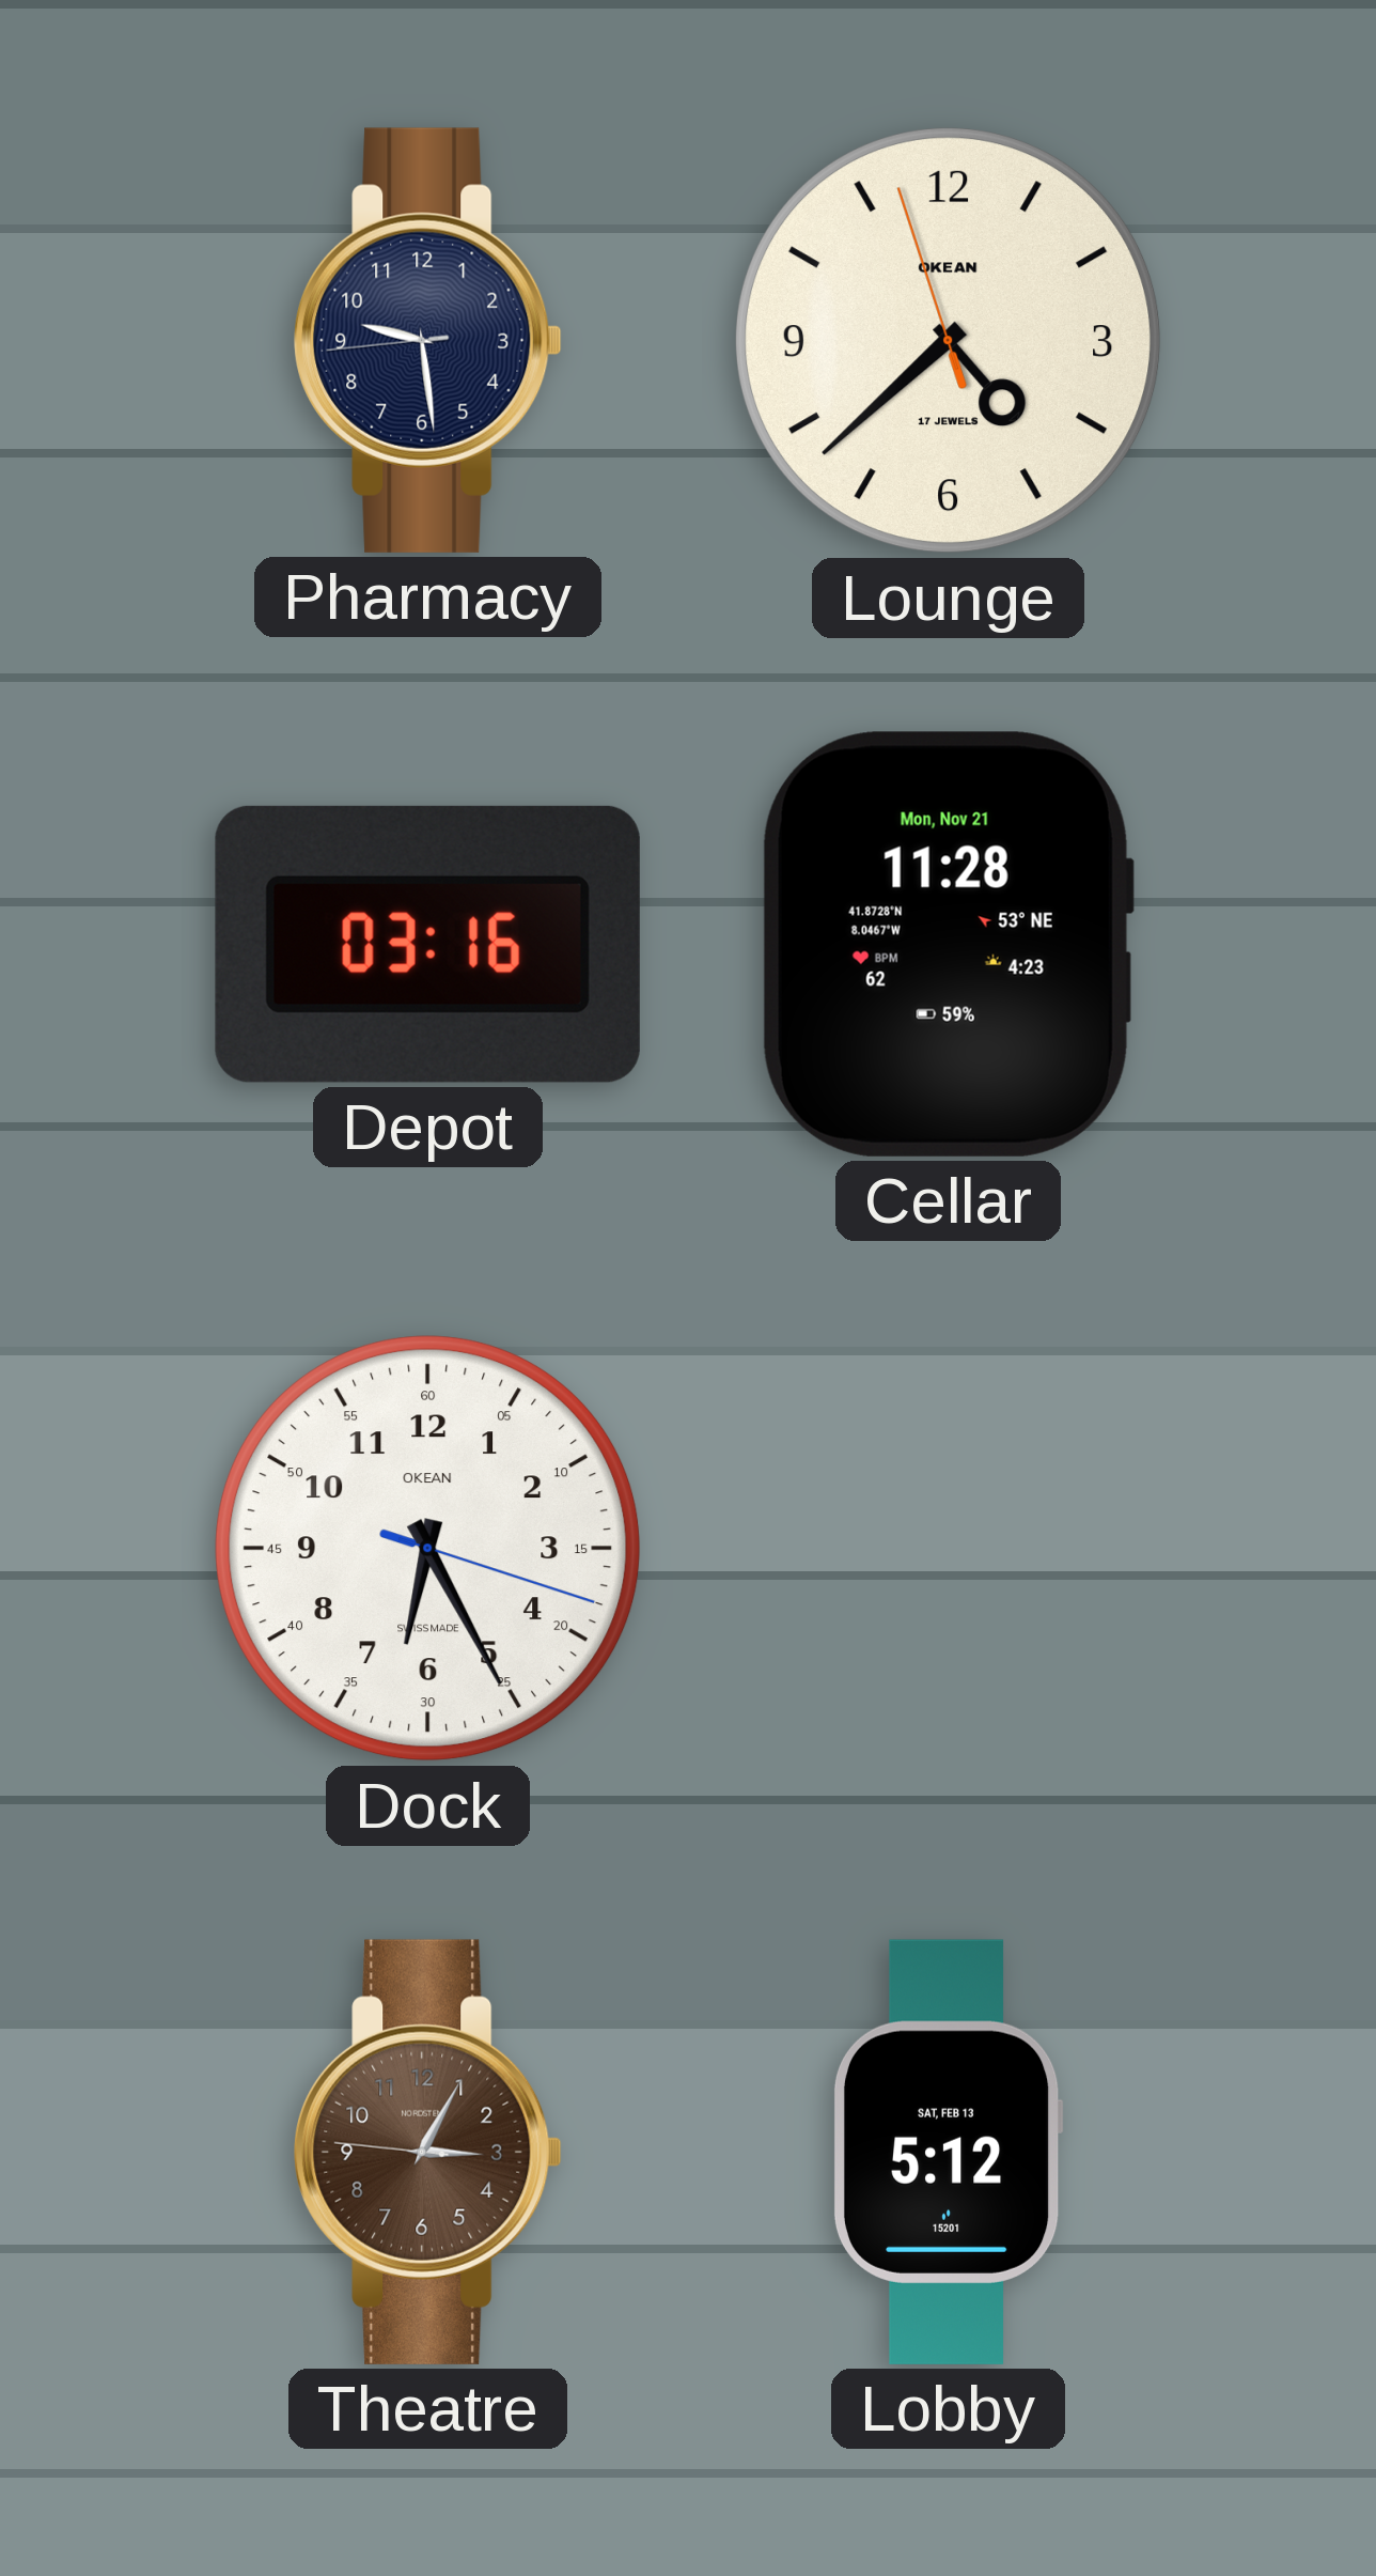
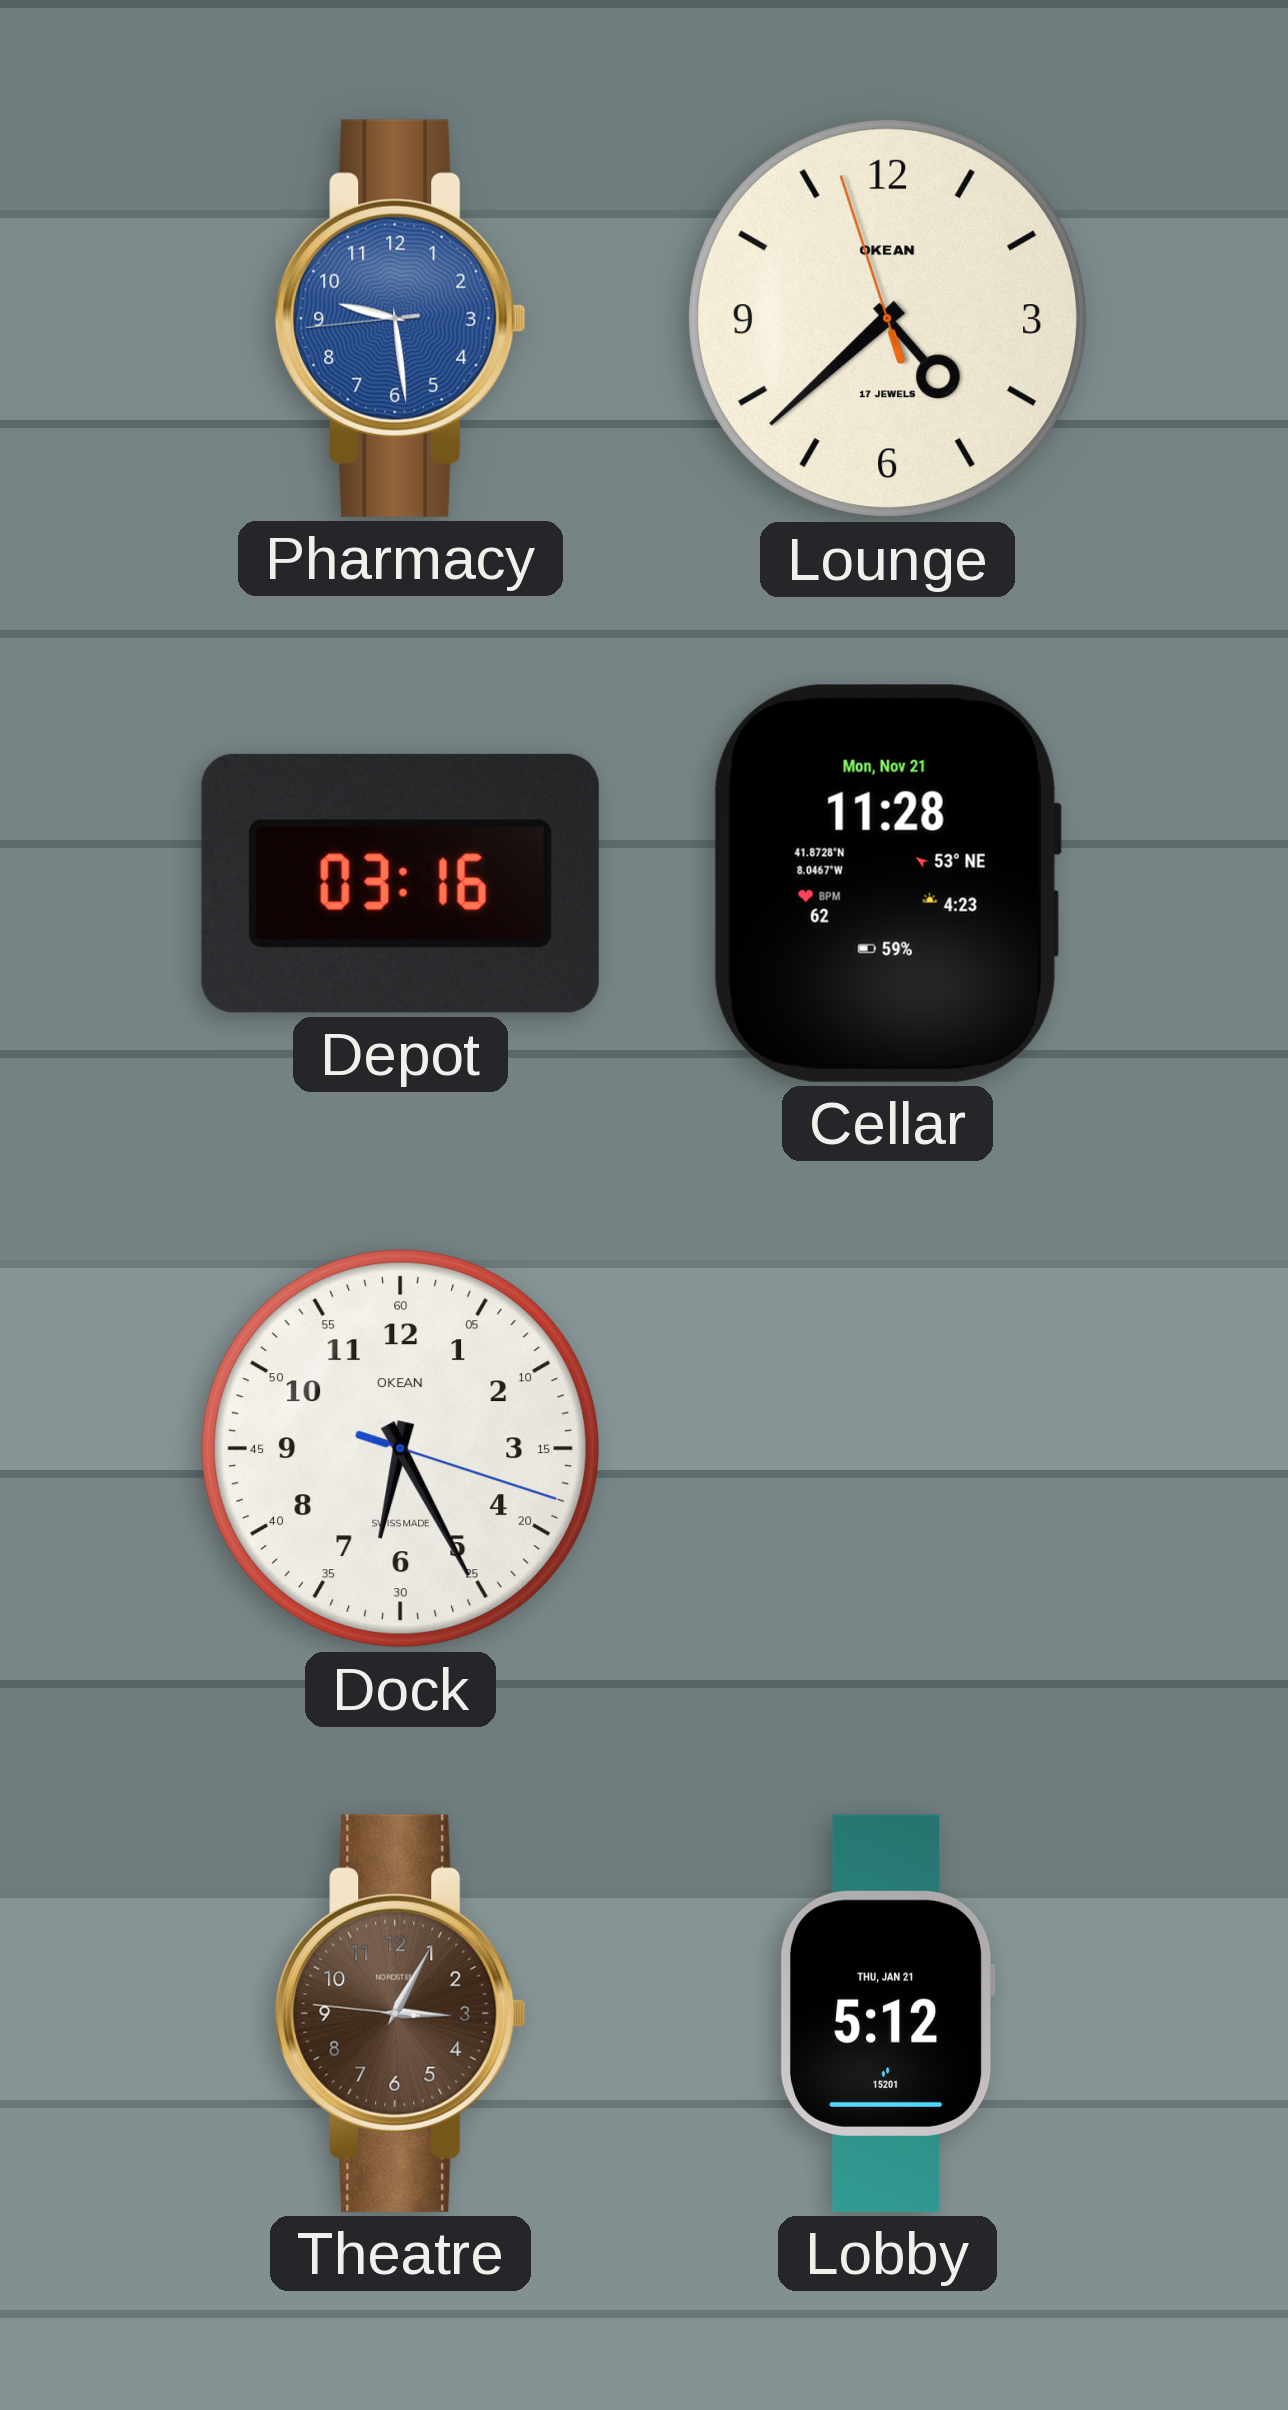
Pharmacy dial: navy -> blue (401, 318)
Lobby date: SAT, FEB 13 -> THU, JAN 21 (887, 2013)
